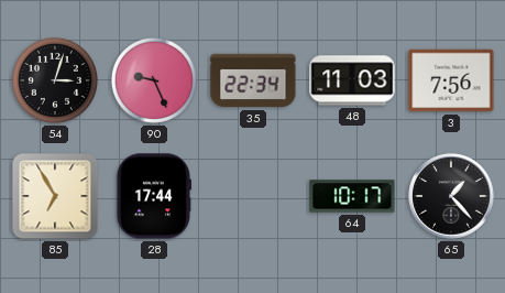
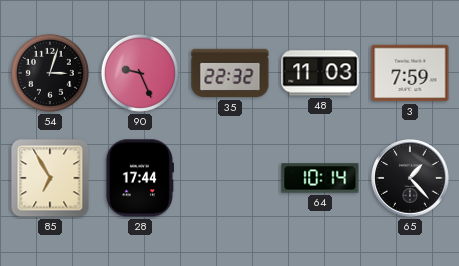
35: 22:34 -> 22:32 (230, 73)
3: 7:56 -> 7:59 (410, 73)
64: 10:17 -> 10:14 (320, 178)
